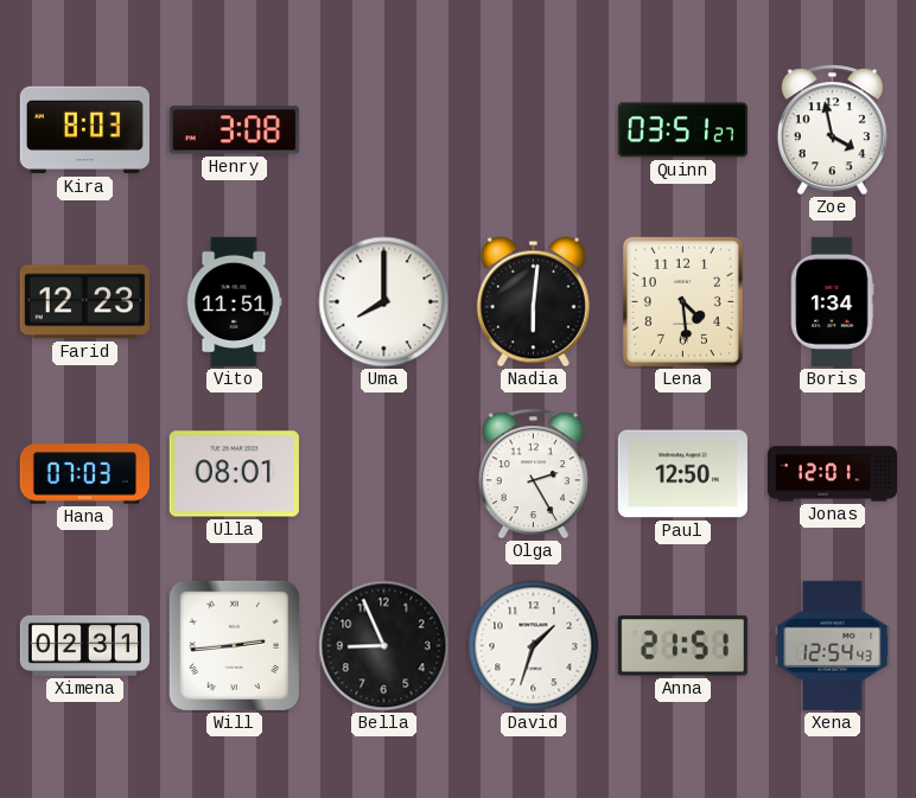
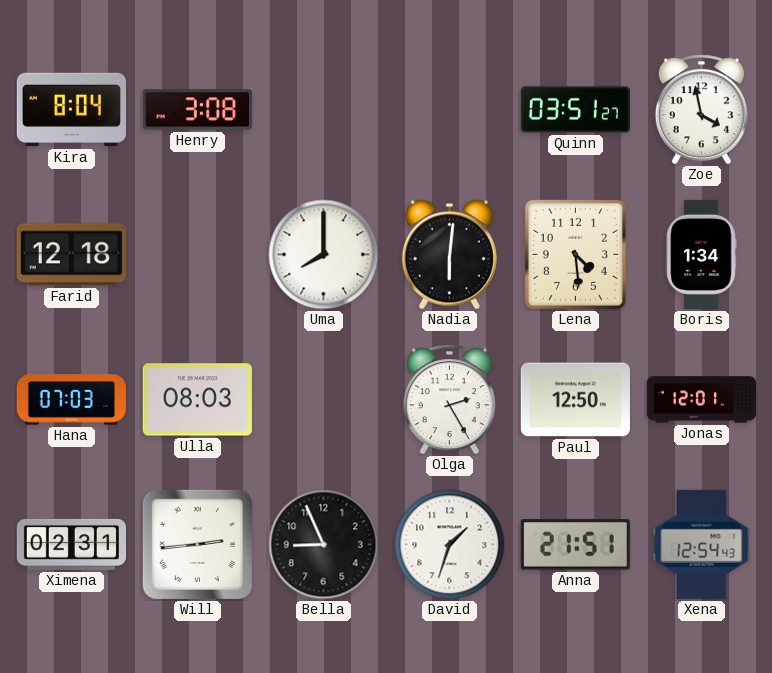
Kira: 8:03 -> 8:04 (71, 110)
Farid: 12:23 -> 12:18 (71, 255)
Vito: 11:51 -> none (234, 301)
Ulla: 08:01 -> 08:03 (197, 400)
